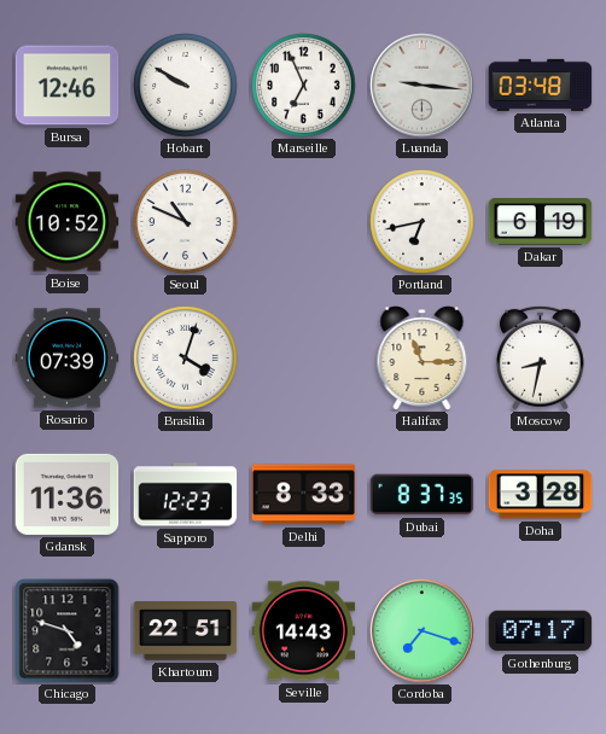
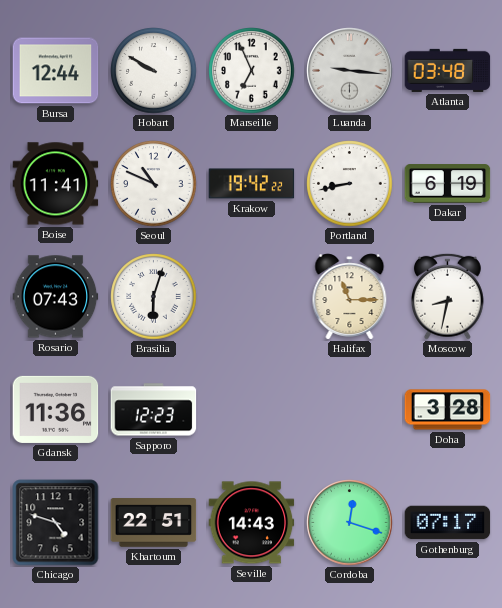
Bursa: 12:46 -> 12:44 (56, 71)
Boise: 10:52 -> 11:41 (56, 184)
Krakow: none -> 19:42 (252, 184)
Portland: 6:43 -> 8:43 (350, 184)
Rosario: 07:39 -> 07:43 (56, 297)
Brasilia: 4:03 -> 6:03 (154, 297)
Delhi: 8:33 -> none (304, 495)
Dubai: 8:37 -> none (423, 495)
Cordoba: 7:18 -> 12:18 (350, 523)
